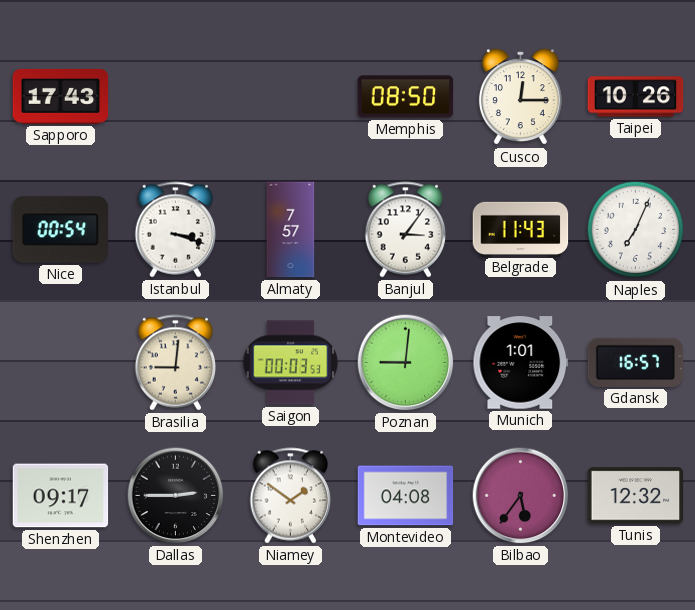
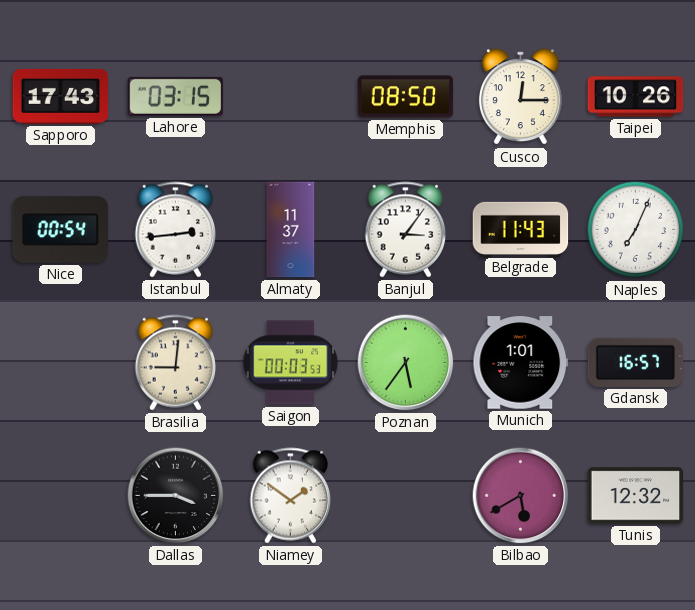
Lahore: none -> 03:15 (176, 96)
Istanbul: 3:18 -> 2:44 (176, 230)
Almaty: 7:57 -> 11:37 (291, 230)
Poznan: 9:01 -> 5:36 (406, 363)
Shenzhen: 09:17 -> none (61, 496)
Dallas: 2:45 -> 3:45 (176, 496)
Montevideo: 04:08 -> none (406, 496)
Bilbao: 5:36 -> 5:40 (521, 496)
